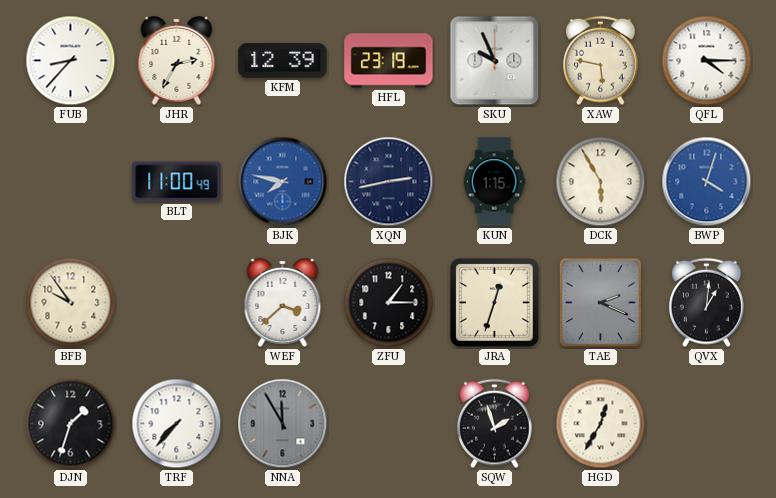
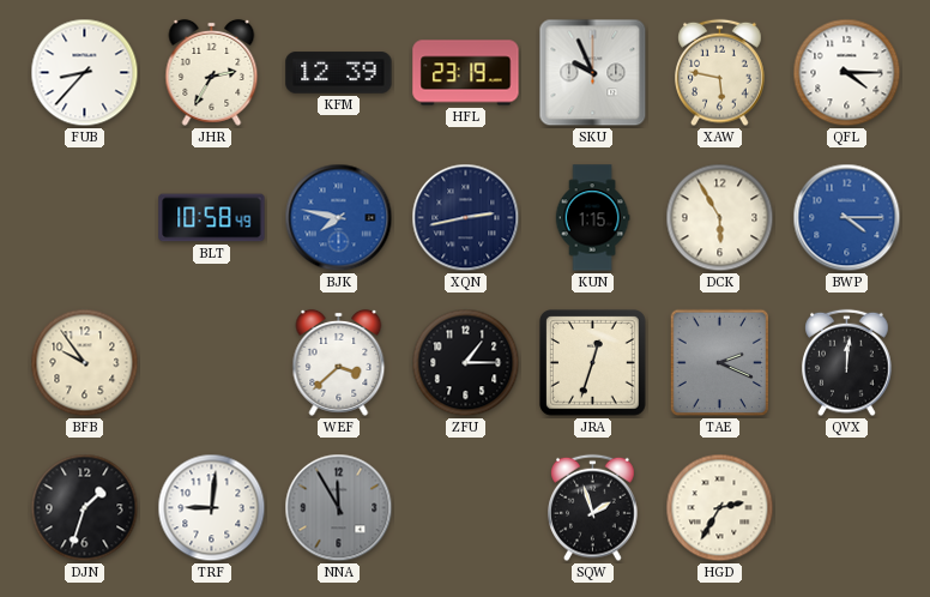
BLT: 11:00 -> 10:58 (212, 218)
BWP: 4:03 -> 4:15 (847, 218)
QVX: 1:01 -> 12:01 (847, 363)
TRF: 7:37 -> 9:01 (212, 508)
HGD: 12:35 -> 2:35 (720, 508)
